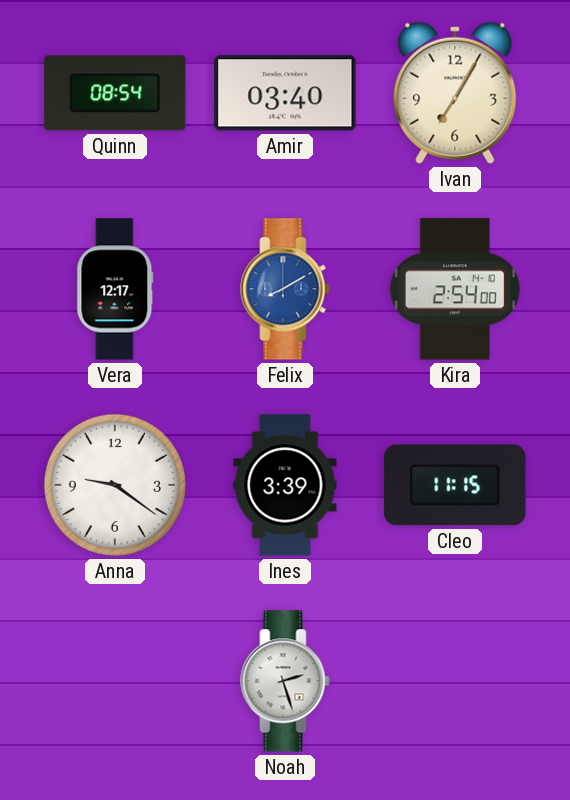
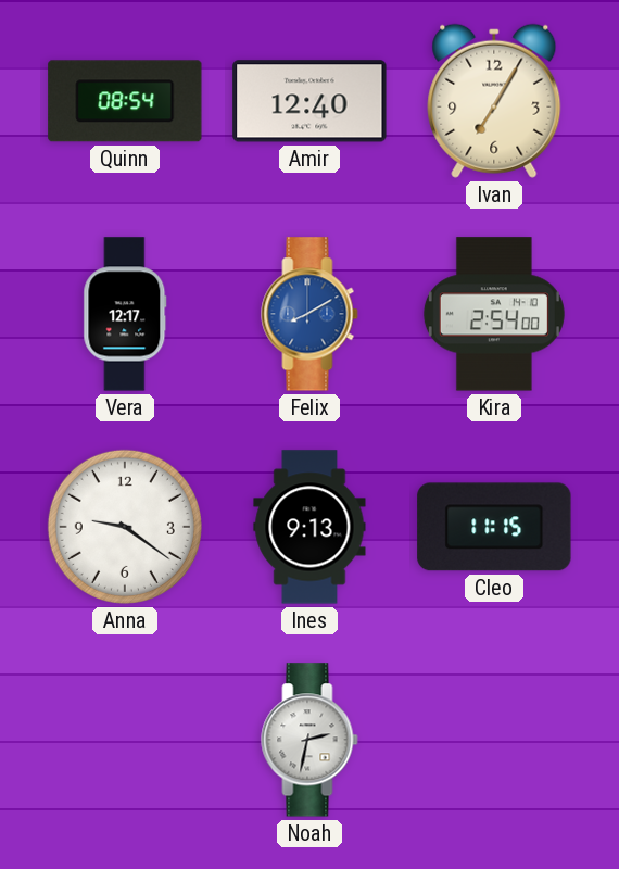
Amir: 03:40 -> 12:40 (309, 101)
Ines: 3:39 -> 9:13 (309, 527)
Noah: 2:27 -> 2:32 (309, 740)
